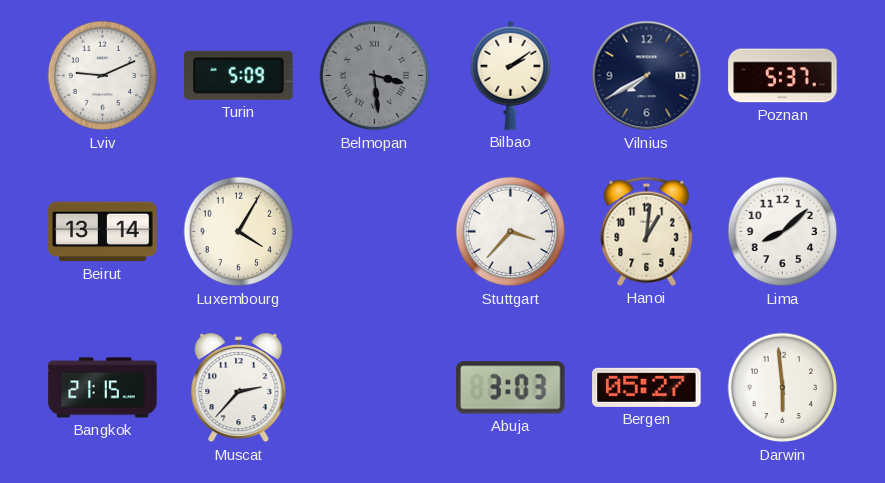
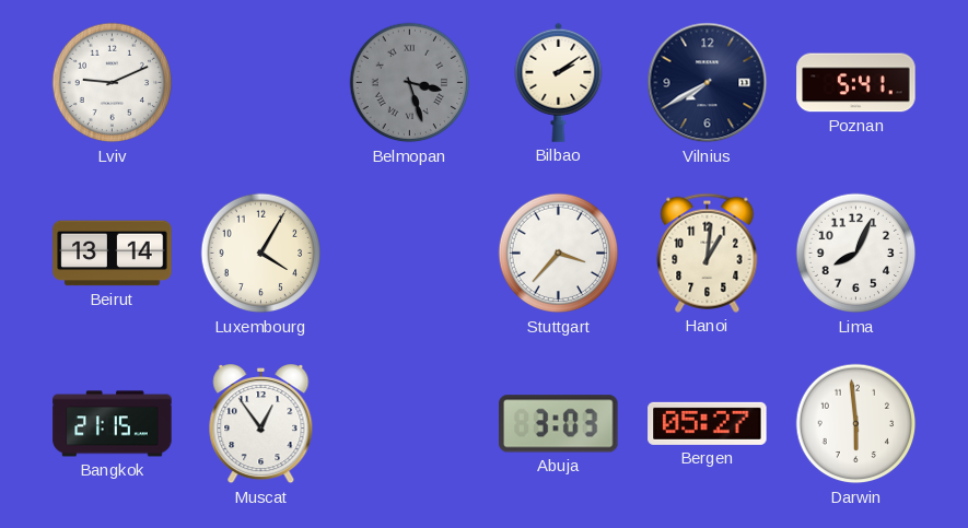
Turin: 5:09 -> none (239, 75)
Belmopan: 3:29 -> 3:27 (410, 83)
Poznan: 5:37 -> 5:41 (856, 83)
Lima: 8:08 -> 8:04 (856, 254)
Muscat: 2:37 -> 12:54 (261, 425)
